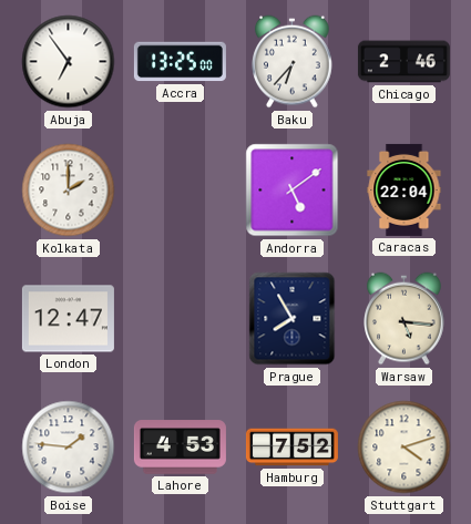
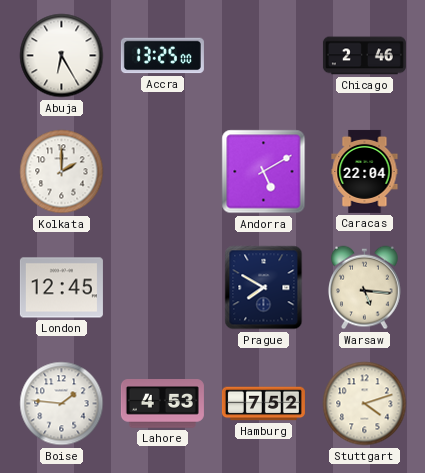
Abuja: 6:54 -> 6:25 (62, 56)
Baku: 6:37 -> none (293, 62)
Andorra: 5:09 -> 5:10 (264, 172)
London: 12:47 -> 12:45 (61, 288)
Prague: 7:55 -> 7:50 (264, 288)
